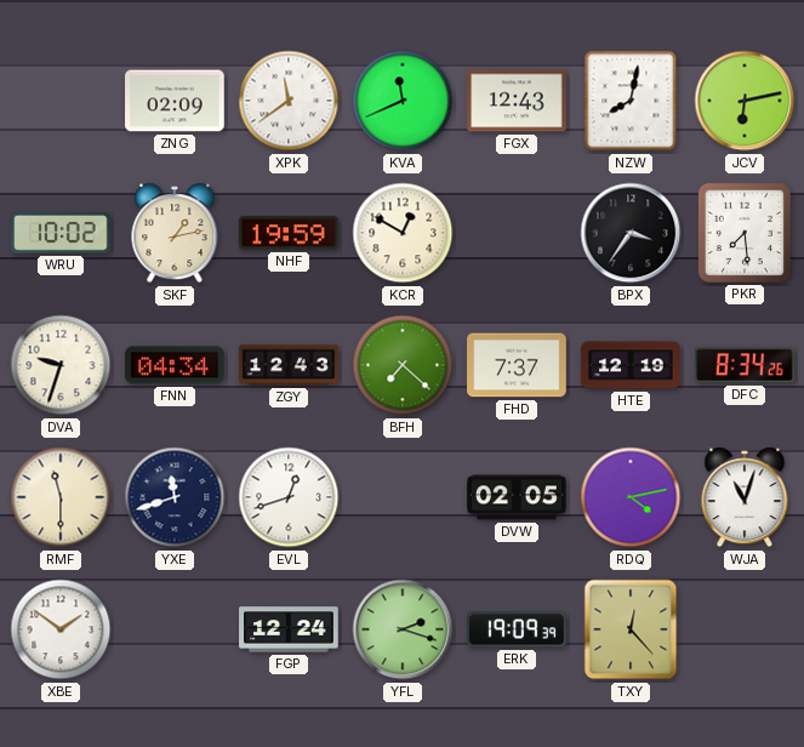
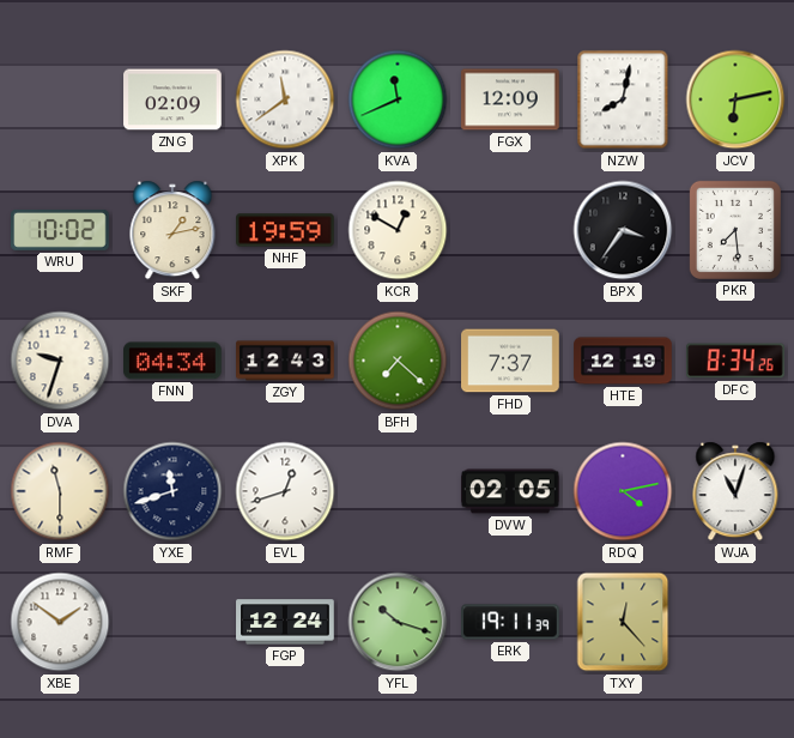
FGX: 12:43 -> 12:09 (510, 99)
YFL: 2:18 -> 10:18 (398, 622)
ERK: 19:09 -> 19:11 (510, 622)
